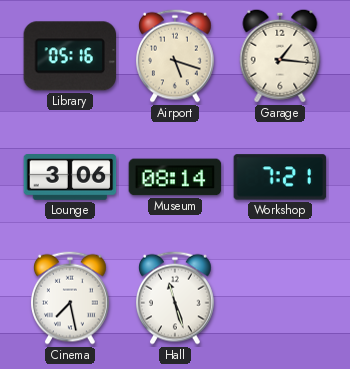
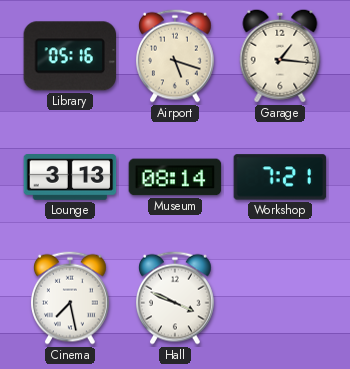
Lounge: 3:06 -> 3:13 (70, 178)
Hall: 11:27 -> 3:49 (176, 298)
